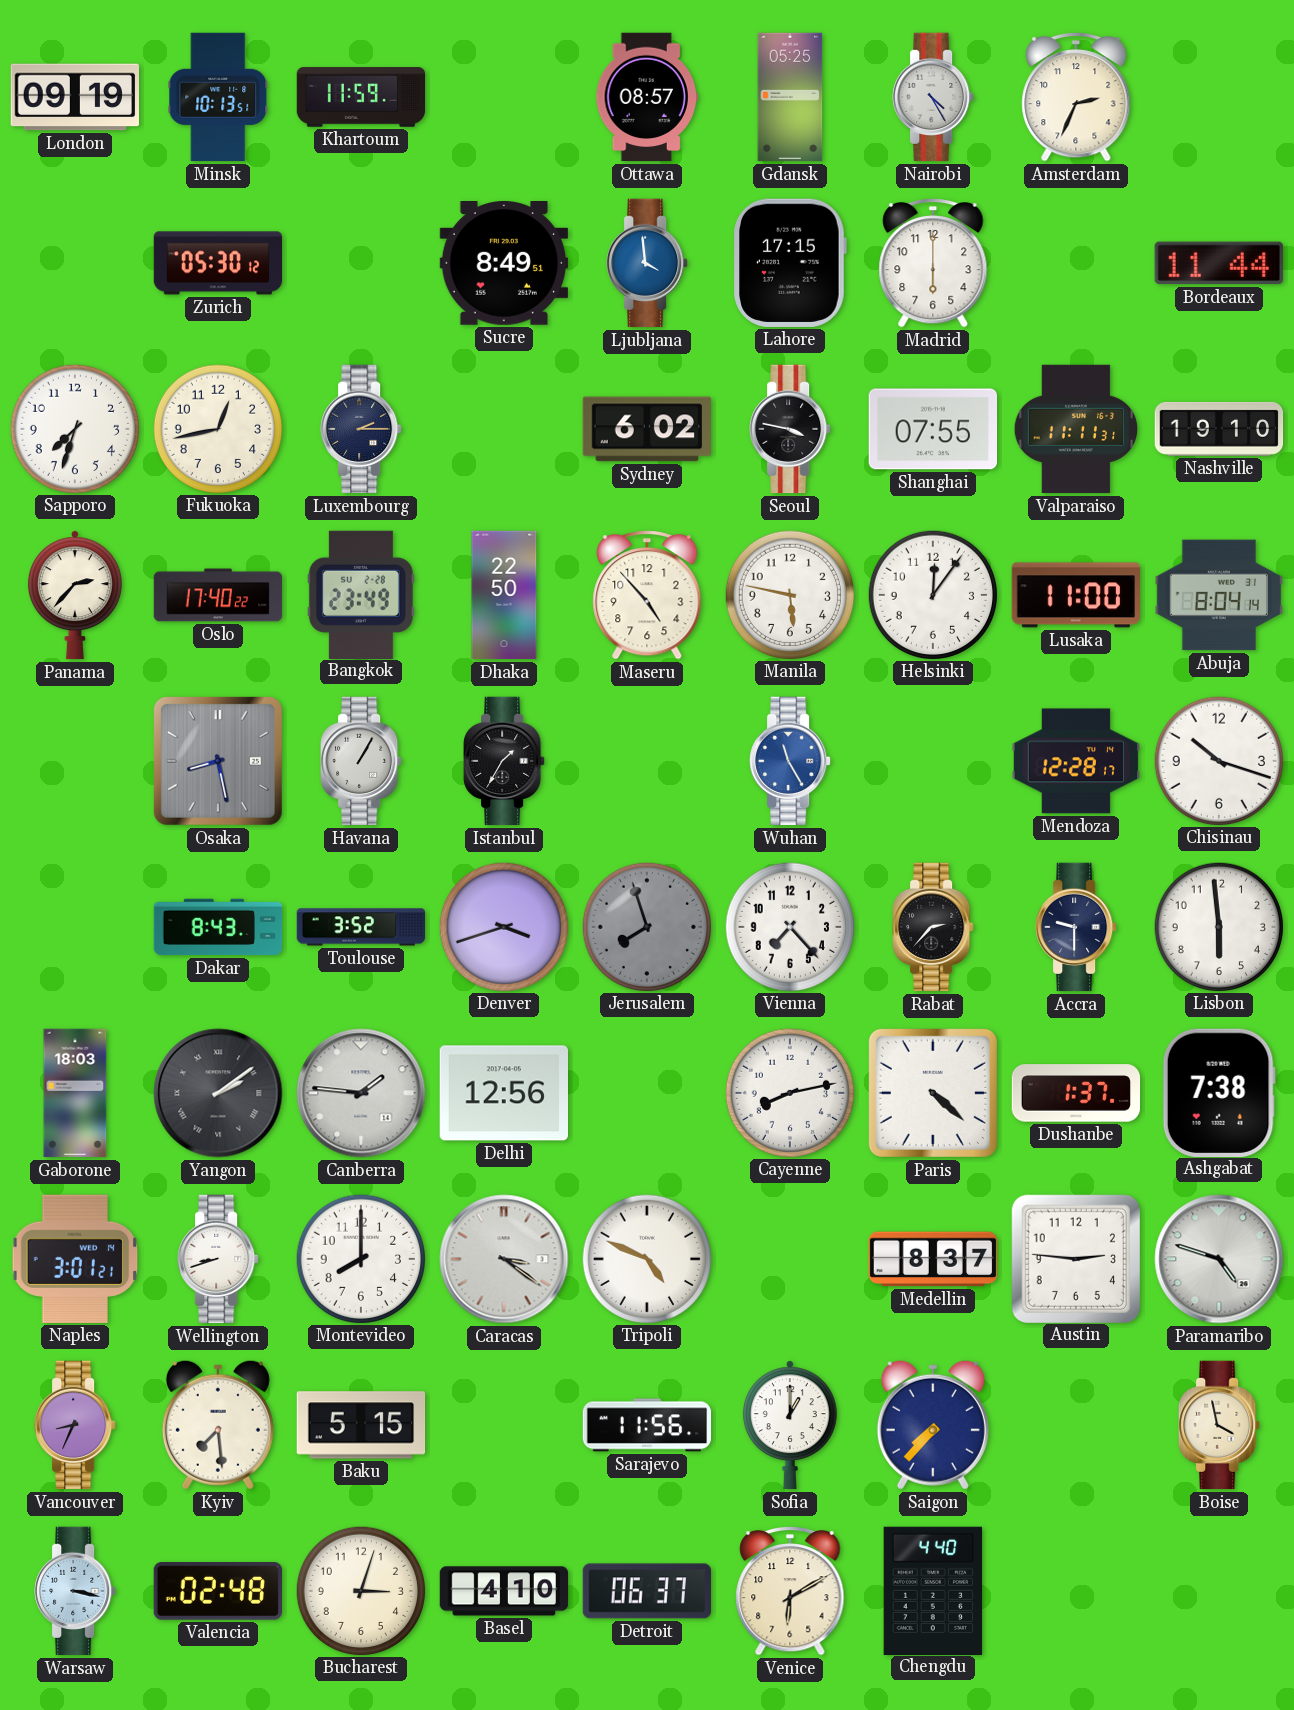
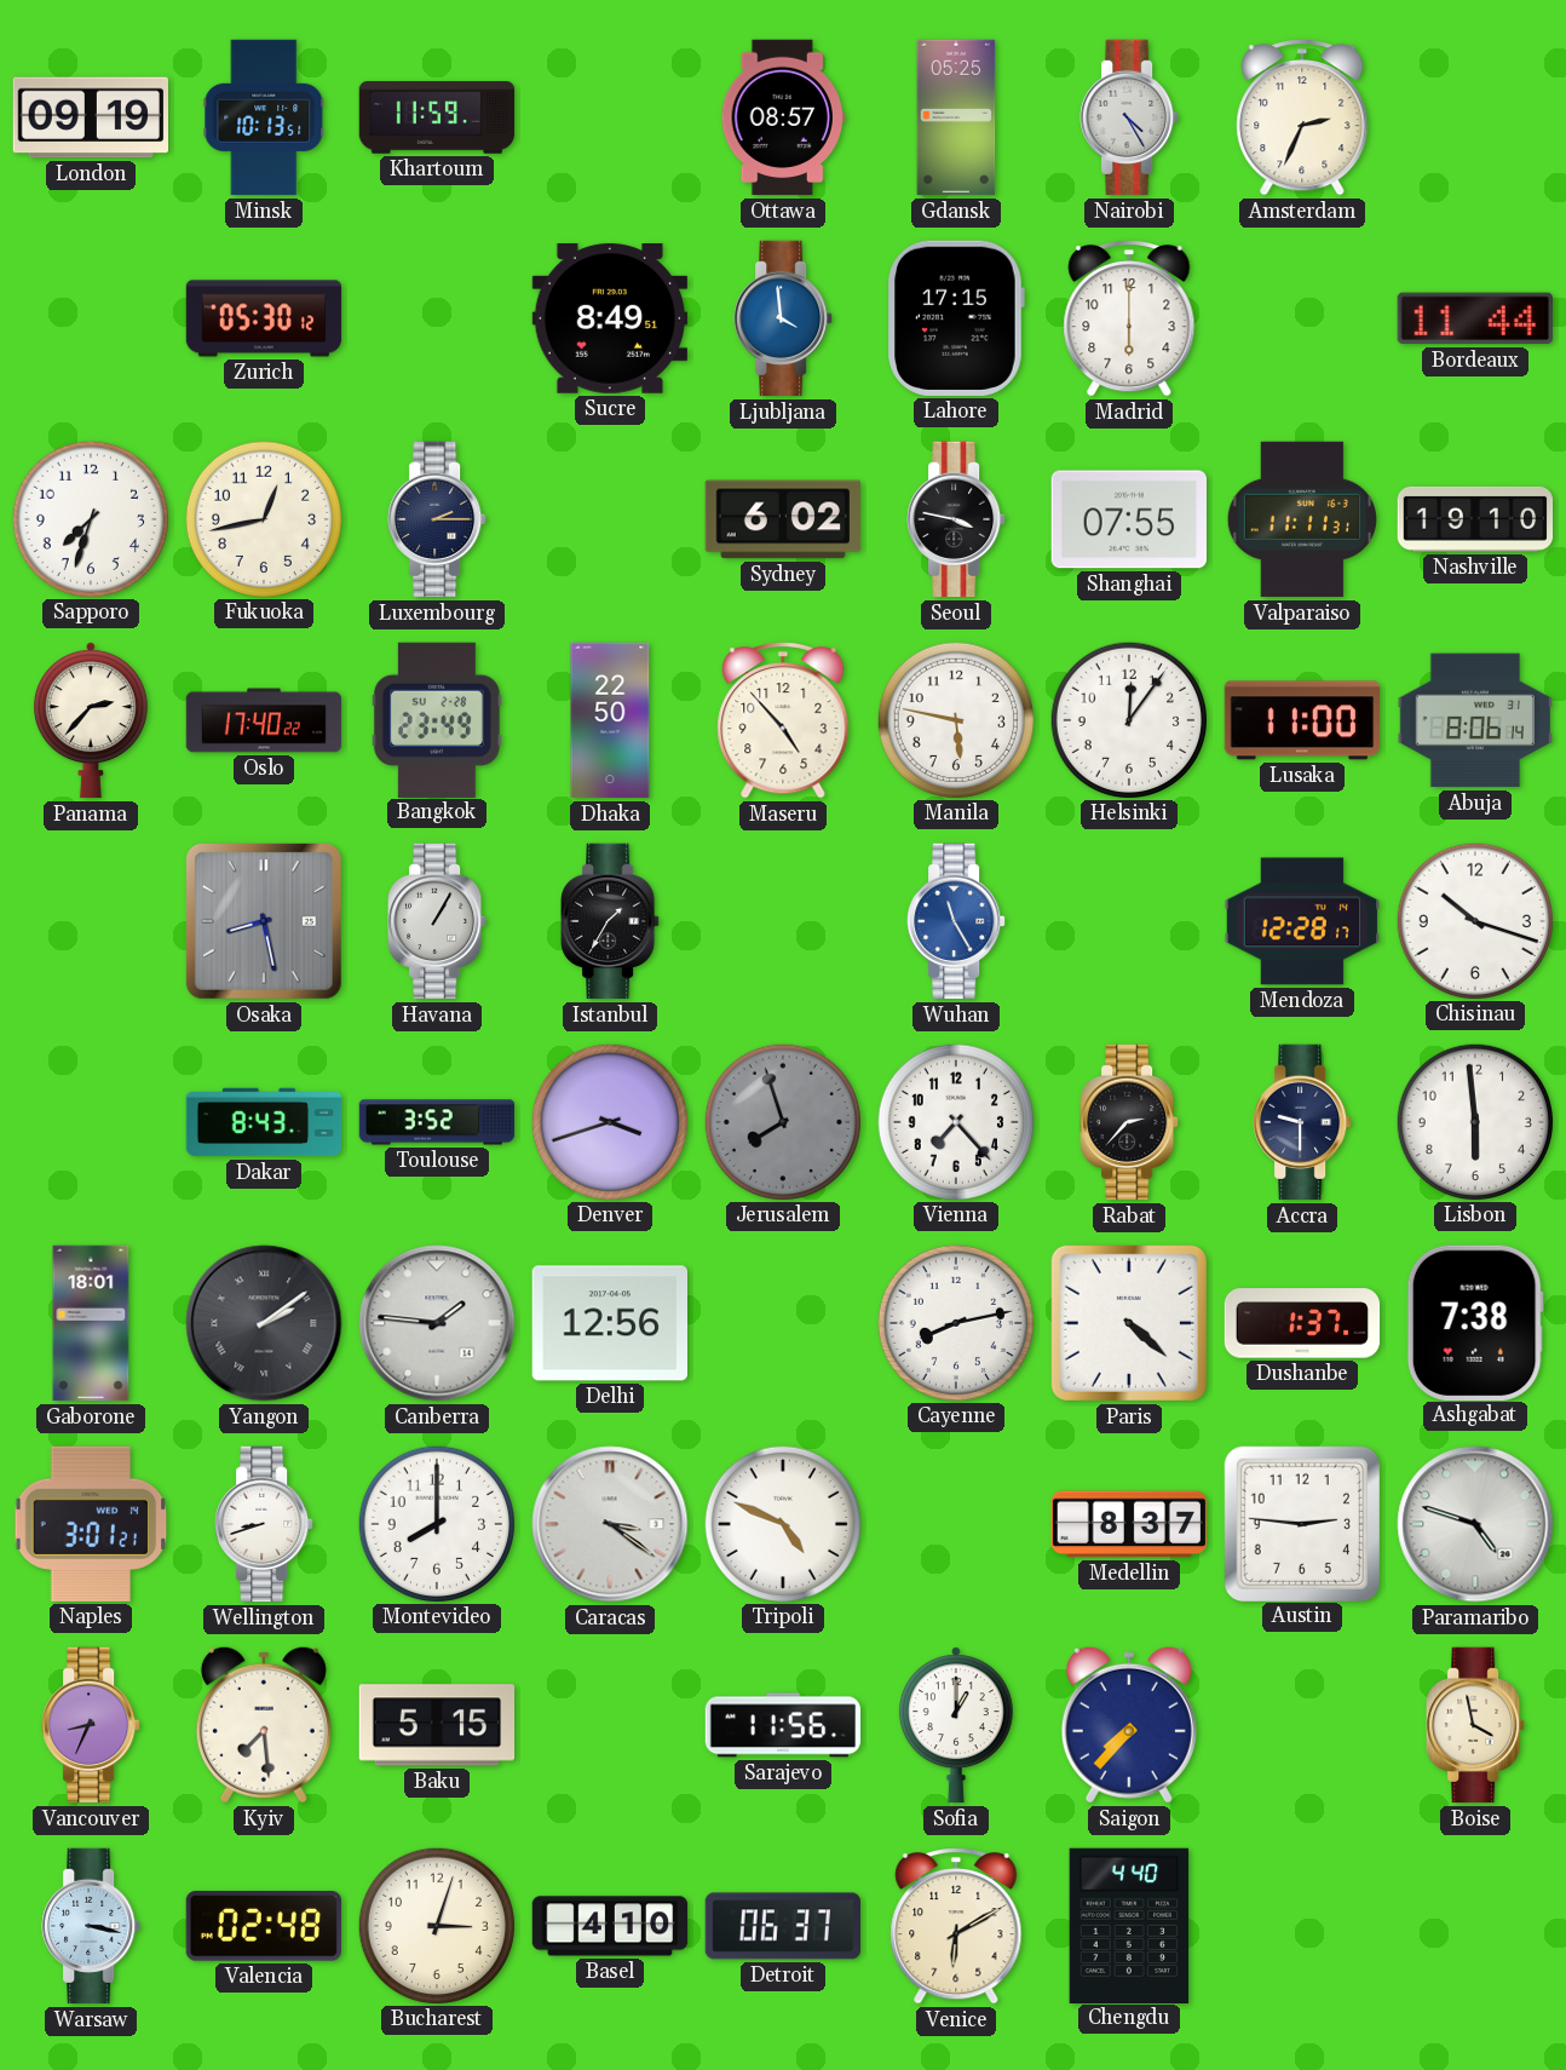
Abuja: 8:04 -> 8:06 (1474, 720)
Gaborone: 18:03 -> 18:01 (91, 1323)
